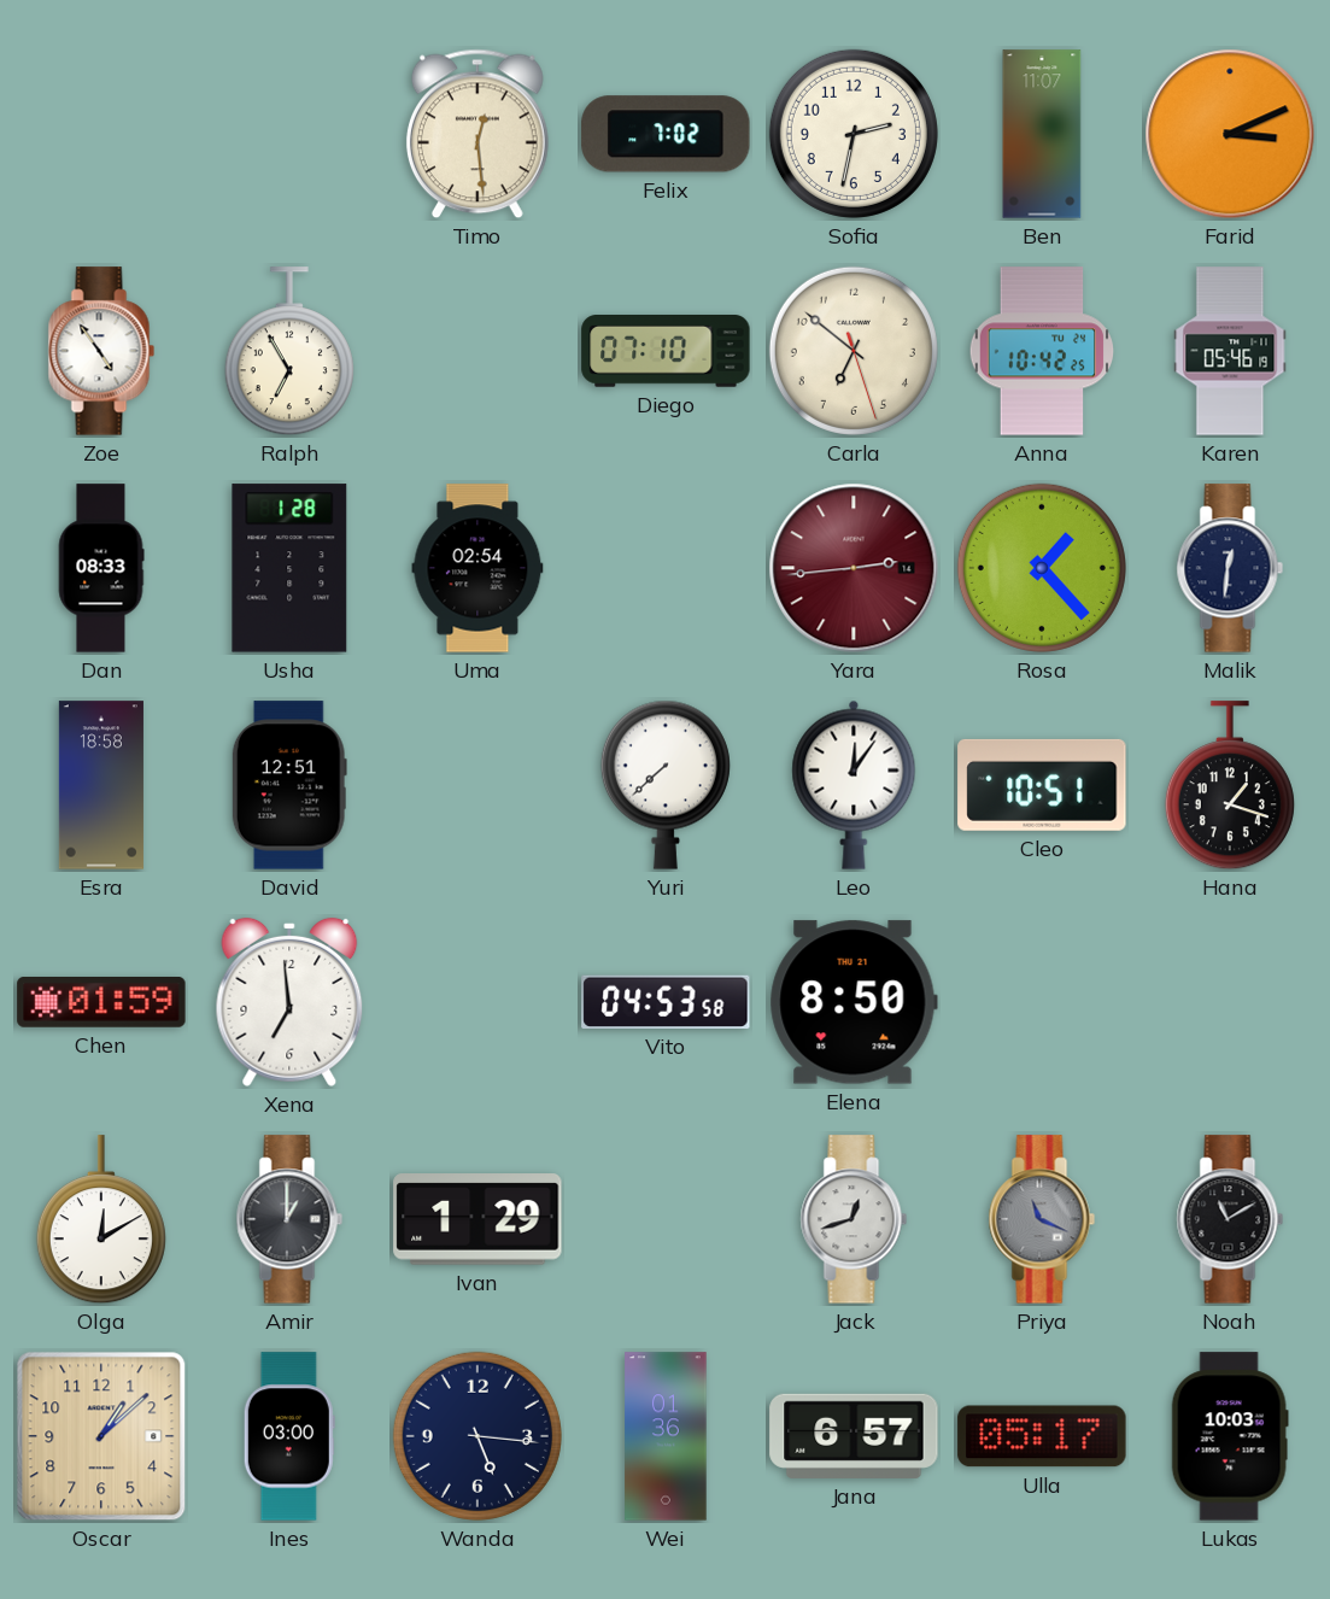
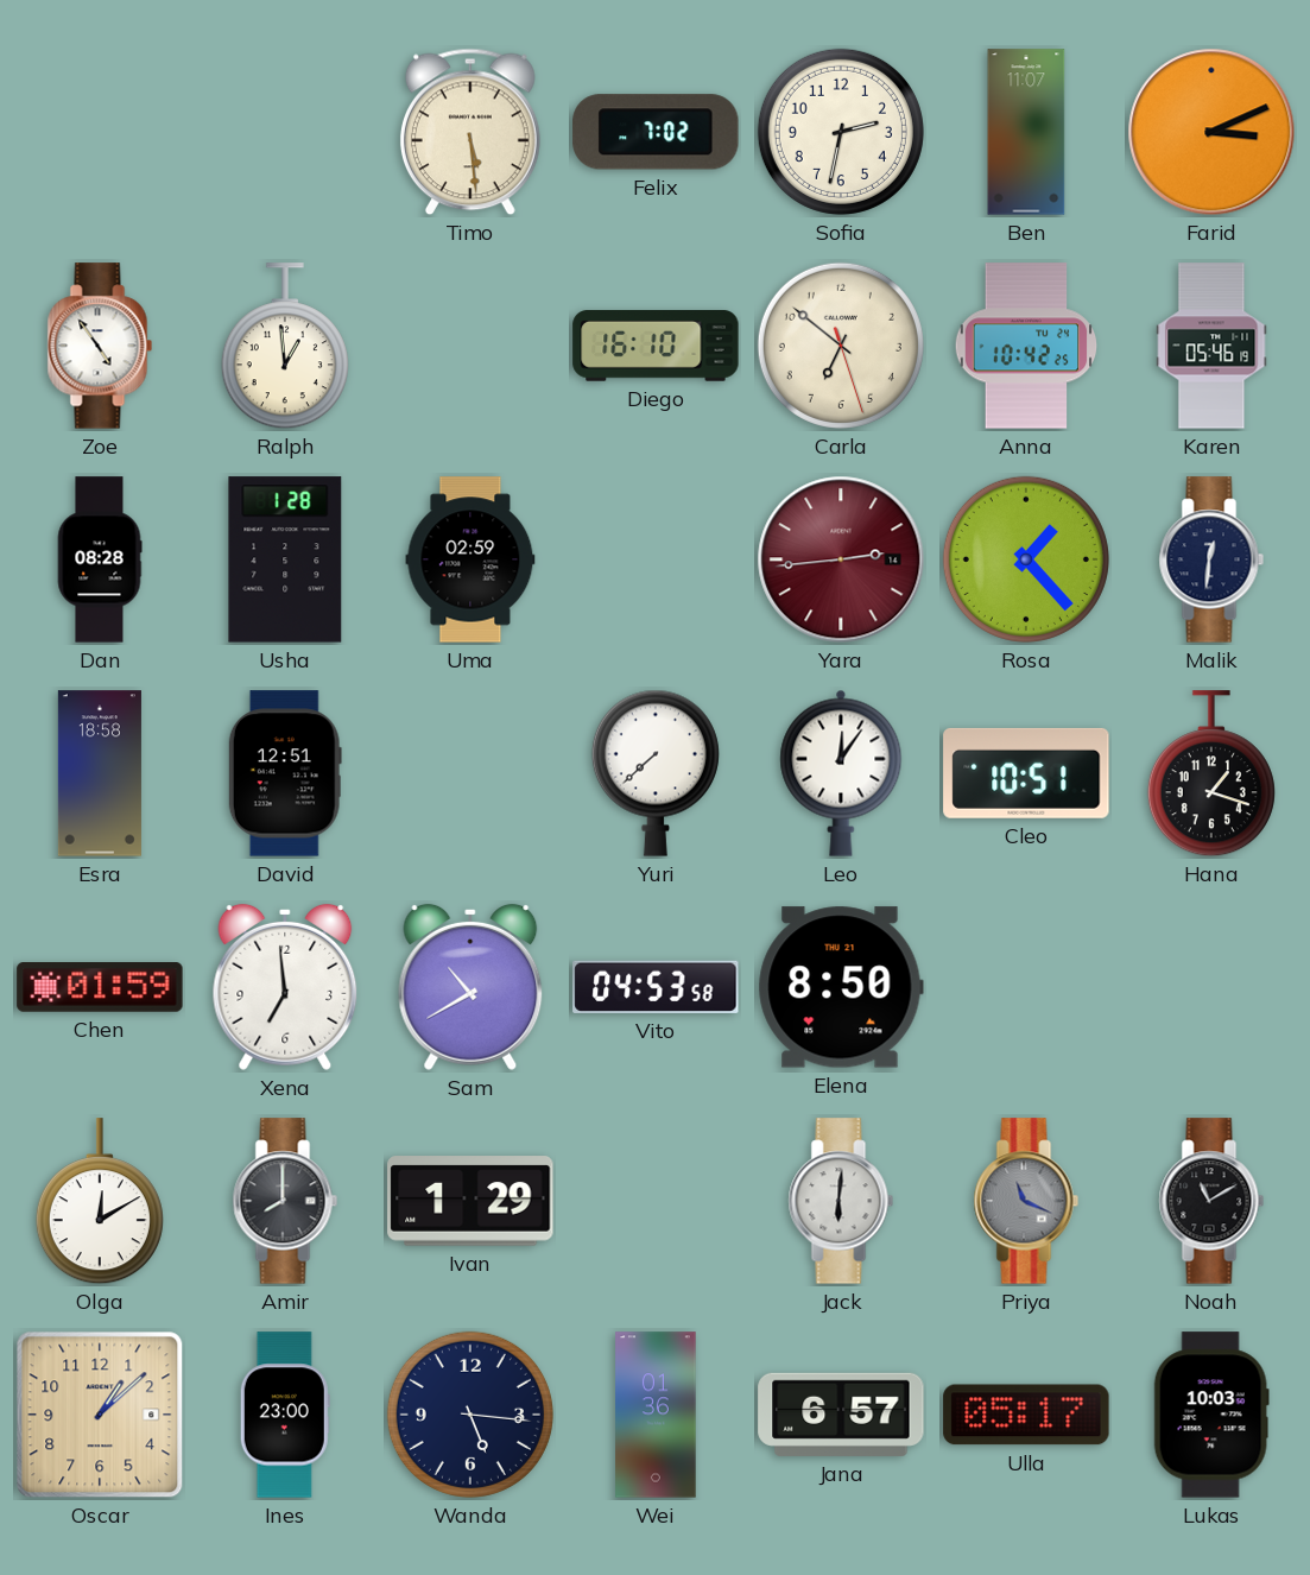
Timo: 12:29 -> 5:29 (470, 132)
Ralph: 6:55 -> 12:59 (285, 347)
Diego: 07:10 -> 16:10 (656, 347)
Dan: 08:33 -> 08:28 (100, 559)
Uma: 02:54 -> 02:59 (470, 559)
Sam: none -> 10:40 (470, 987)
Amir: 1:00 -> 8:00 (285, 1201)
Jack: 12:42 -> 6:01 (841, 1201)
Ines: 03:00 -> 23:00 (285, 1415)
